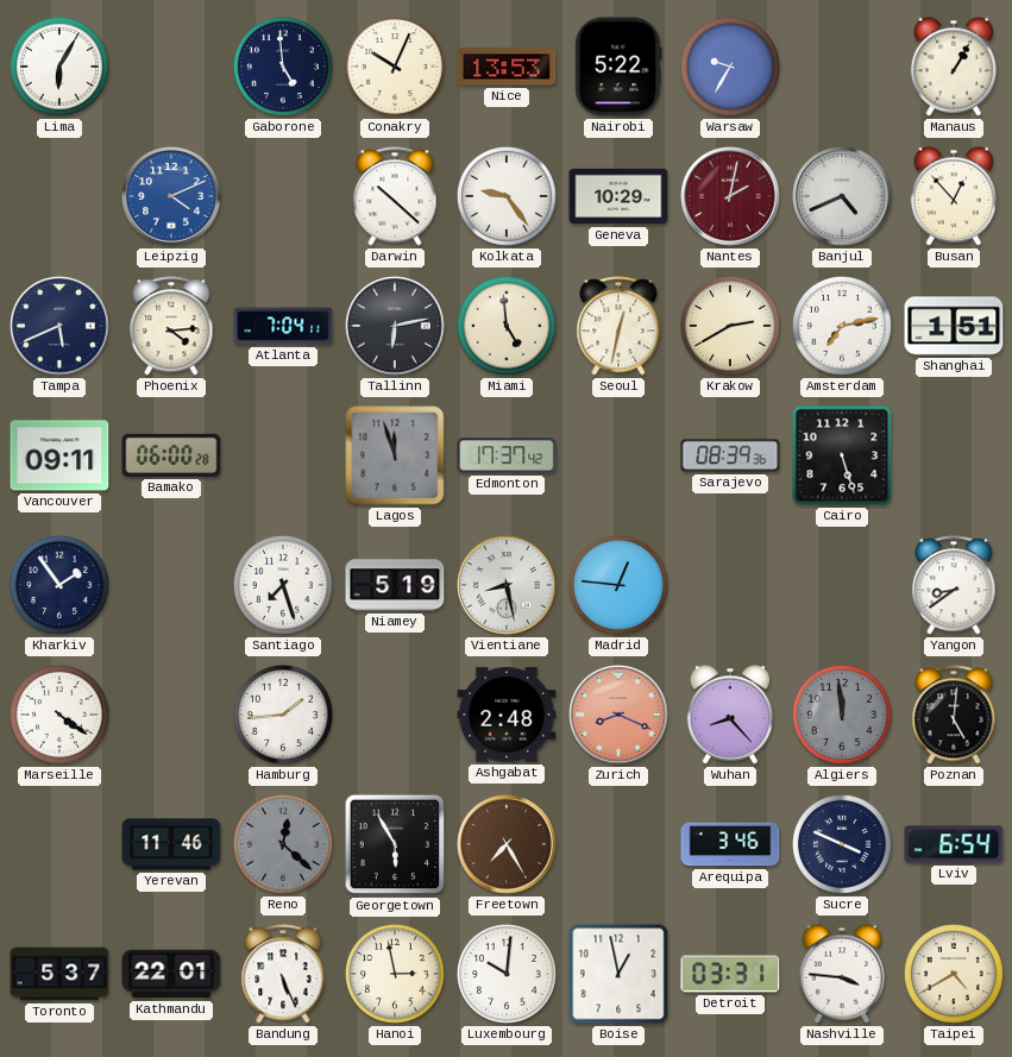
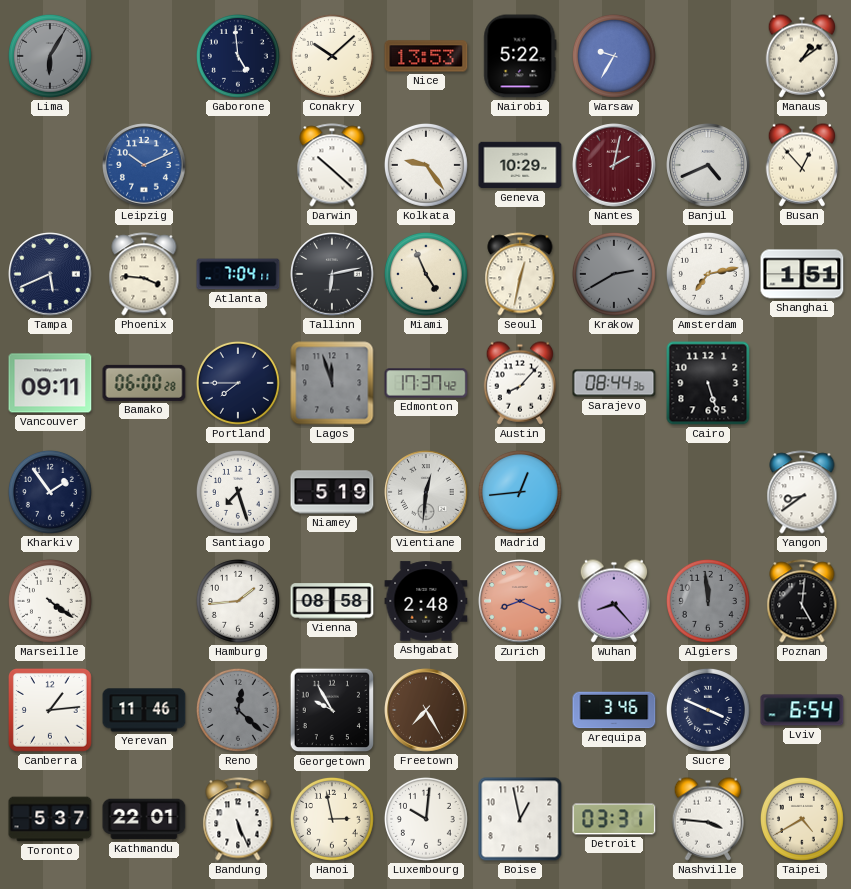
Lima dial: white -> grey (50, 56)
Conakry: 10:04 -> 10:08 (332, 56)
Manaus: 1:05 -> 1:09 (801, 56)
Leipzig: 4:11 -> 10:11 (144, 165)
Phoenix: 4:14 -> 3:46 (144, 274)
Miami: 4:59 -> 4:56 (426, 274)
Krakow dial: cream -> grey (614, 274)
Portland: none -> 7:45 (238, 383)
Austin: none -> 8:07 (519, 383)
Sarajevo: 08:39 -> 08:44 (614, 383)
Vientiane: 8:28 -> 12:31 (426, 492)
Madrid: 12:46 -> 12:44 (520, 492)
Vienna: none -> 08:58 (332, 601)
Canberra: none -> 1:14 (51, 711)
Georgetown: 5:55 -> 9:55 (332, 710)
